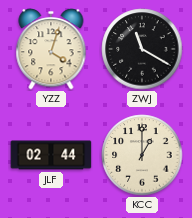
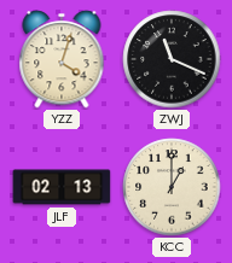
ZWJ: 11:20 -> 11:19 (172, 59)
JLF: 02:44 -> 02:13 (62, 187)
